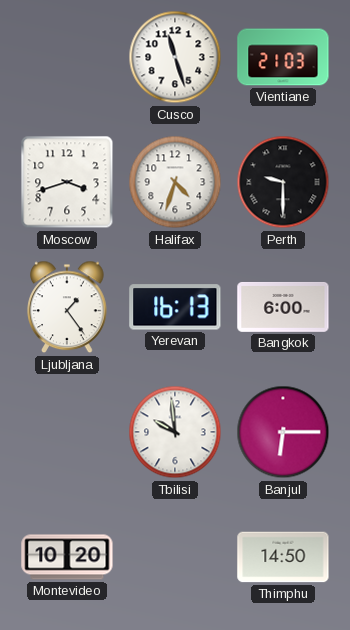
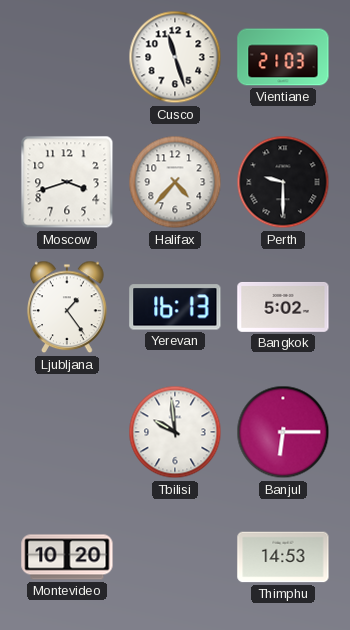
Halifax: 4:33 -> 4:37 (175, 182)
Bangkok: 6:00 -> 5:02 (283, 307)
Thimphu: 14:50 -> 14:53 (283, 557)
